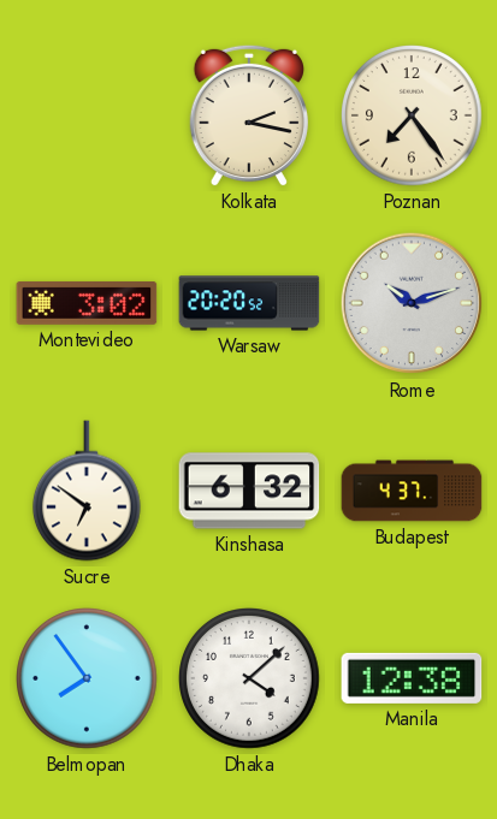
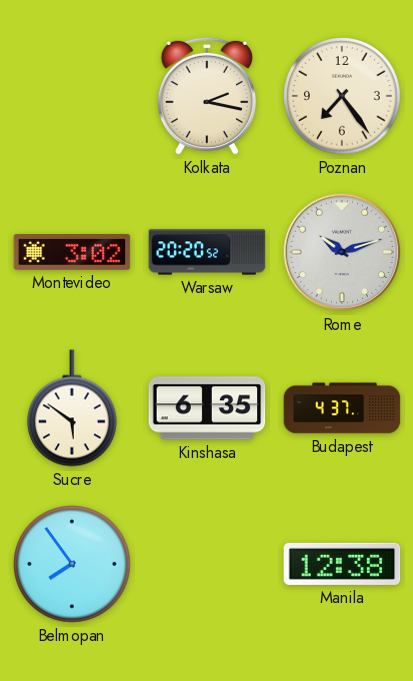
Sucre: 6:51 -> 5:51 (72, 408)
Kinshasa: 6:32 -> 6:35 (207, 408)
Dhaka: 4:08 -> none (250, 679)
